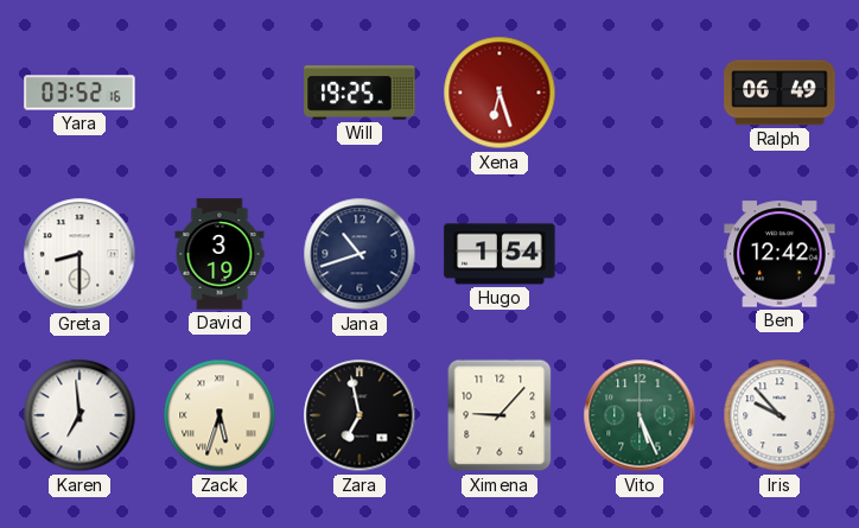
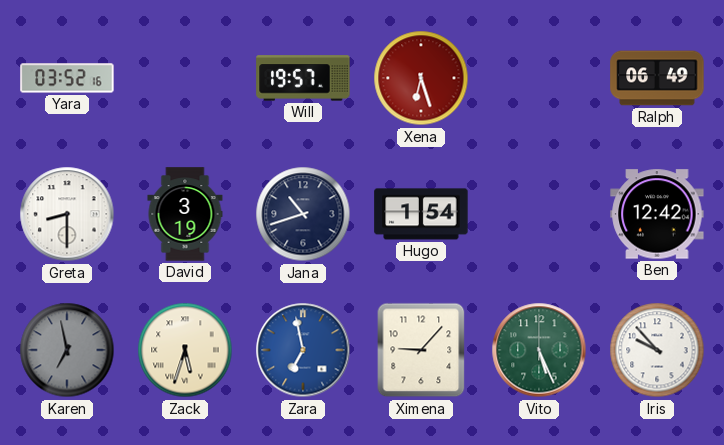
Will: 19:25 -> 19:57 (303, 78)
Karen: 6:59 -> 6:58 (67, 350)
Karen dial: white -> grey (67, 350)
Zara dial: black -> blue (303, 350)
